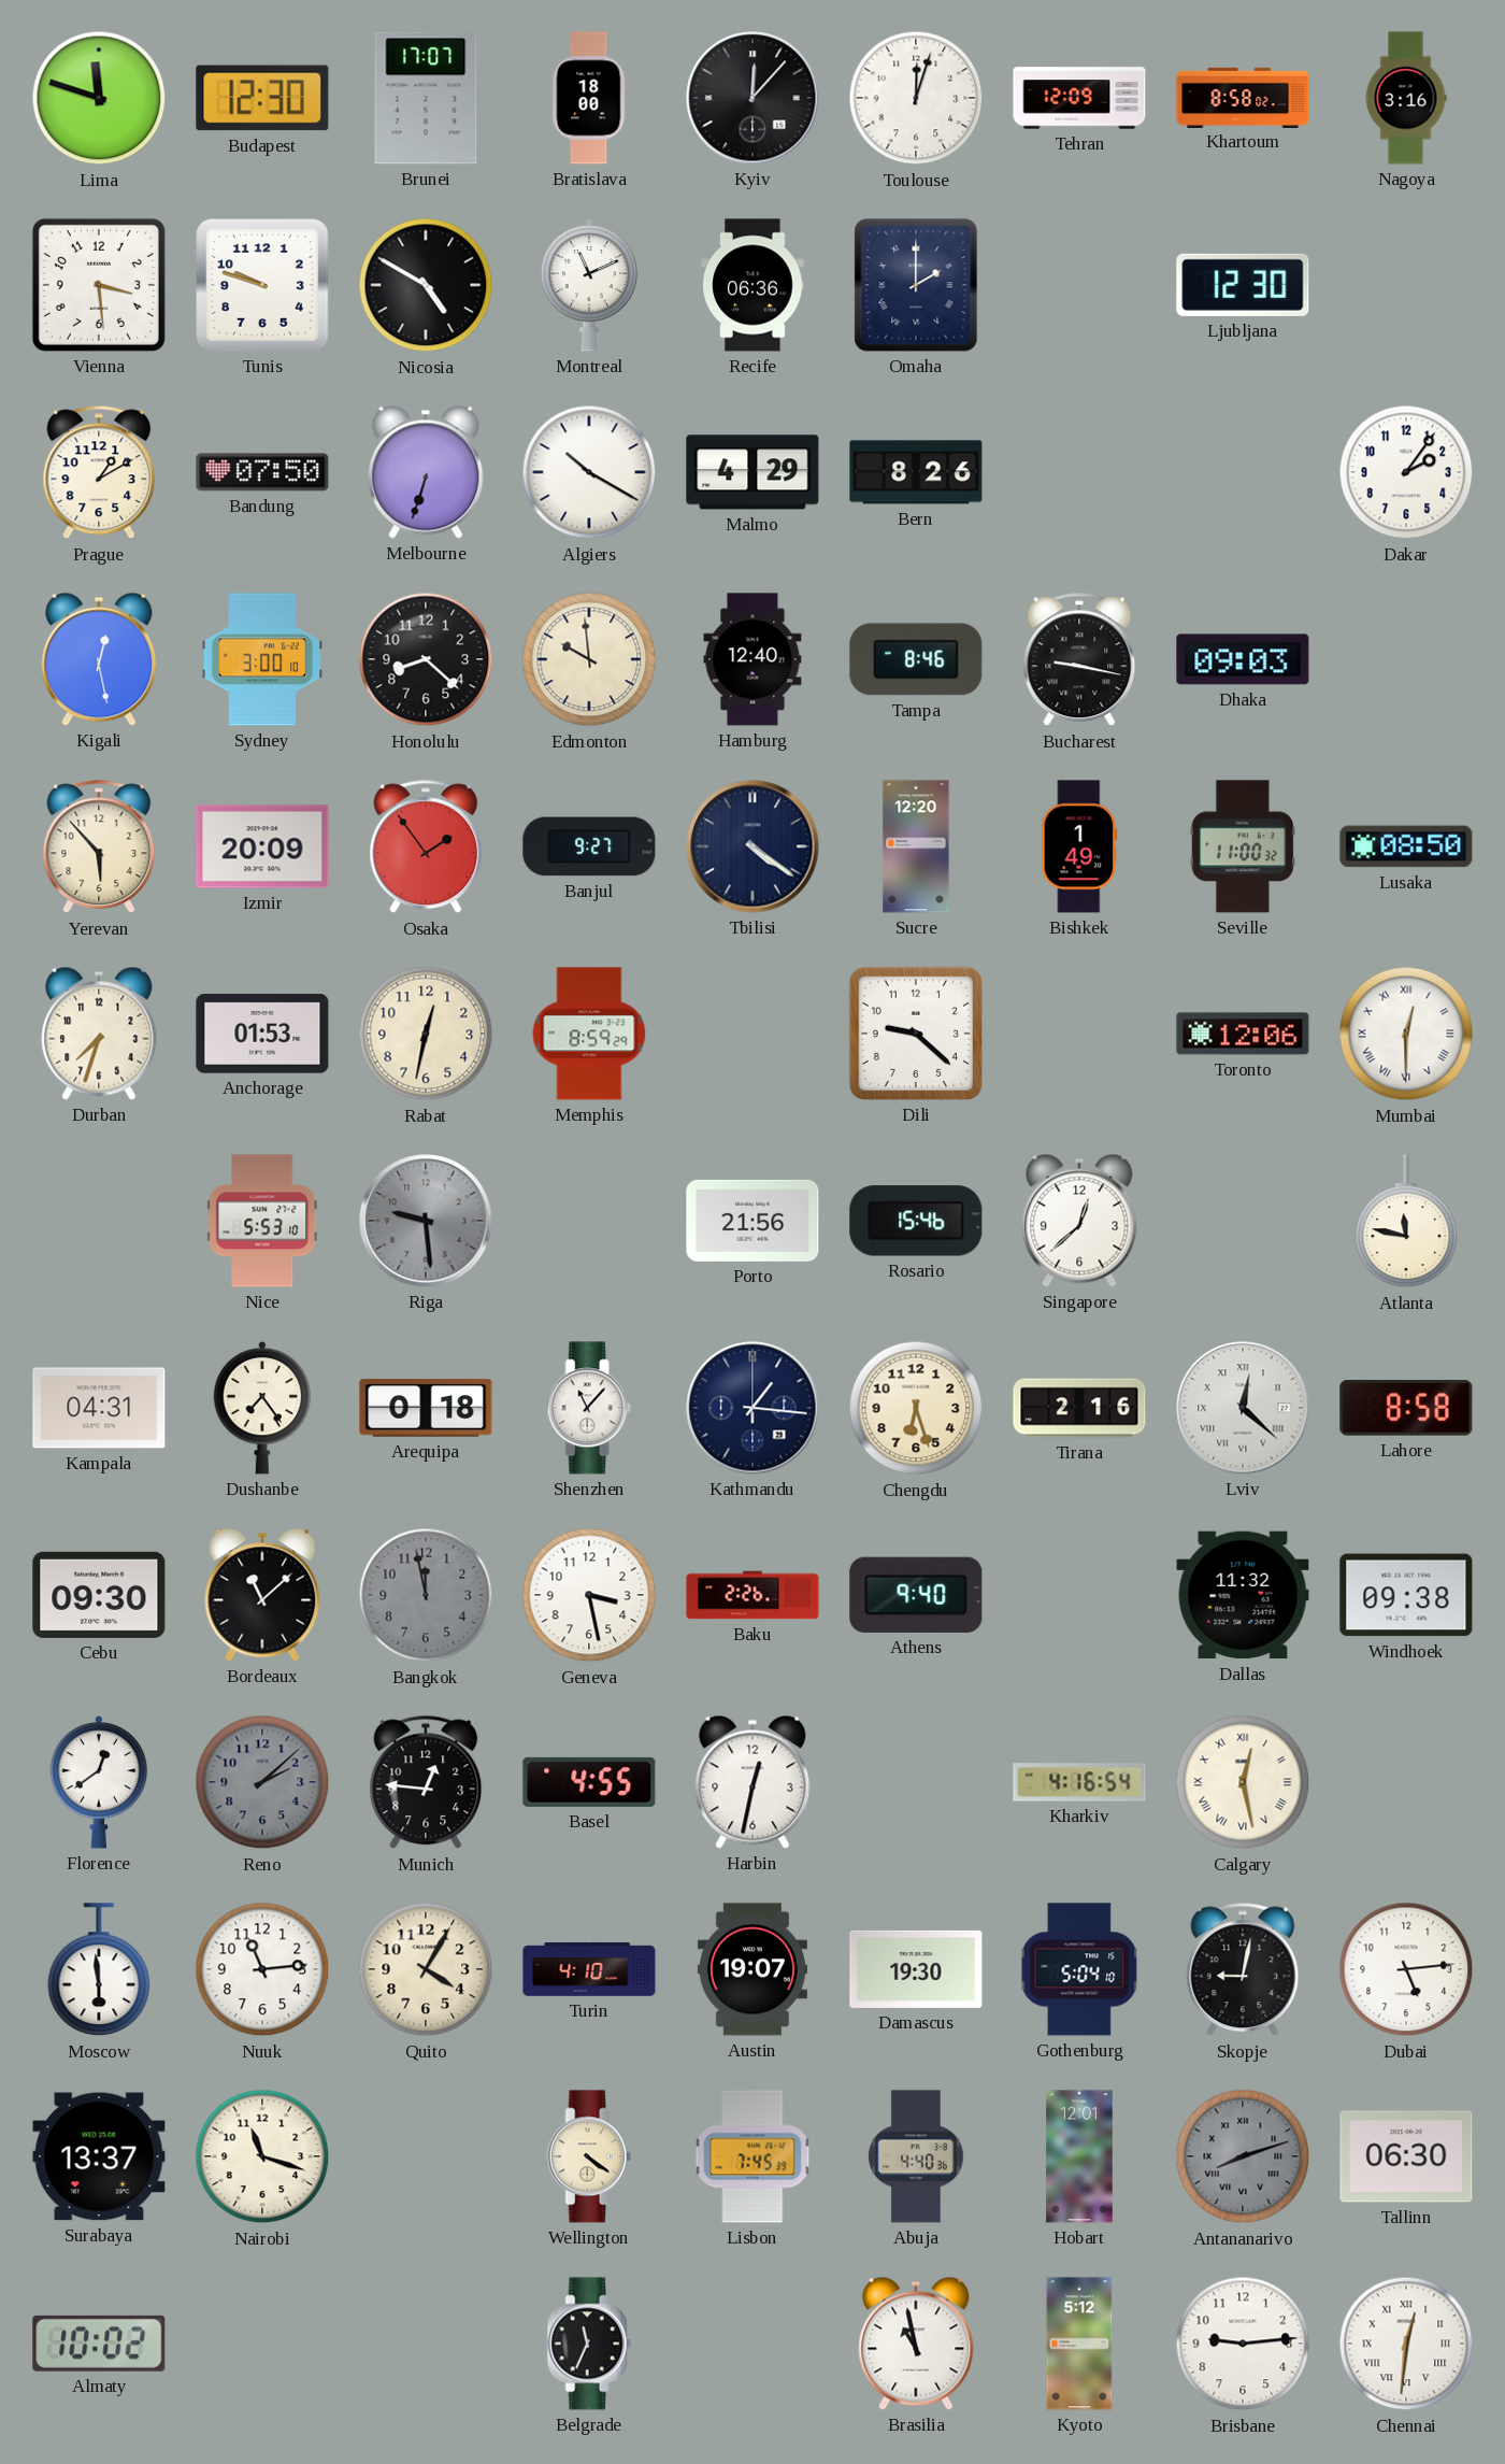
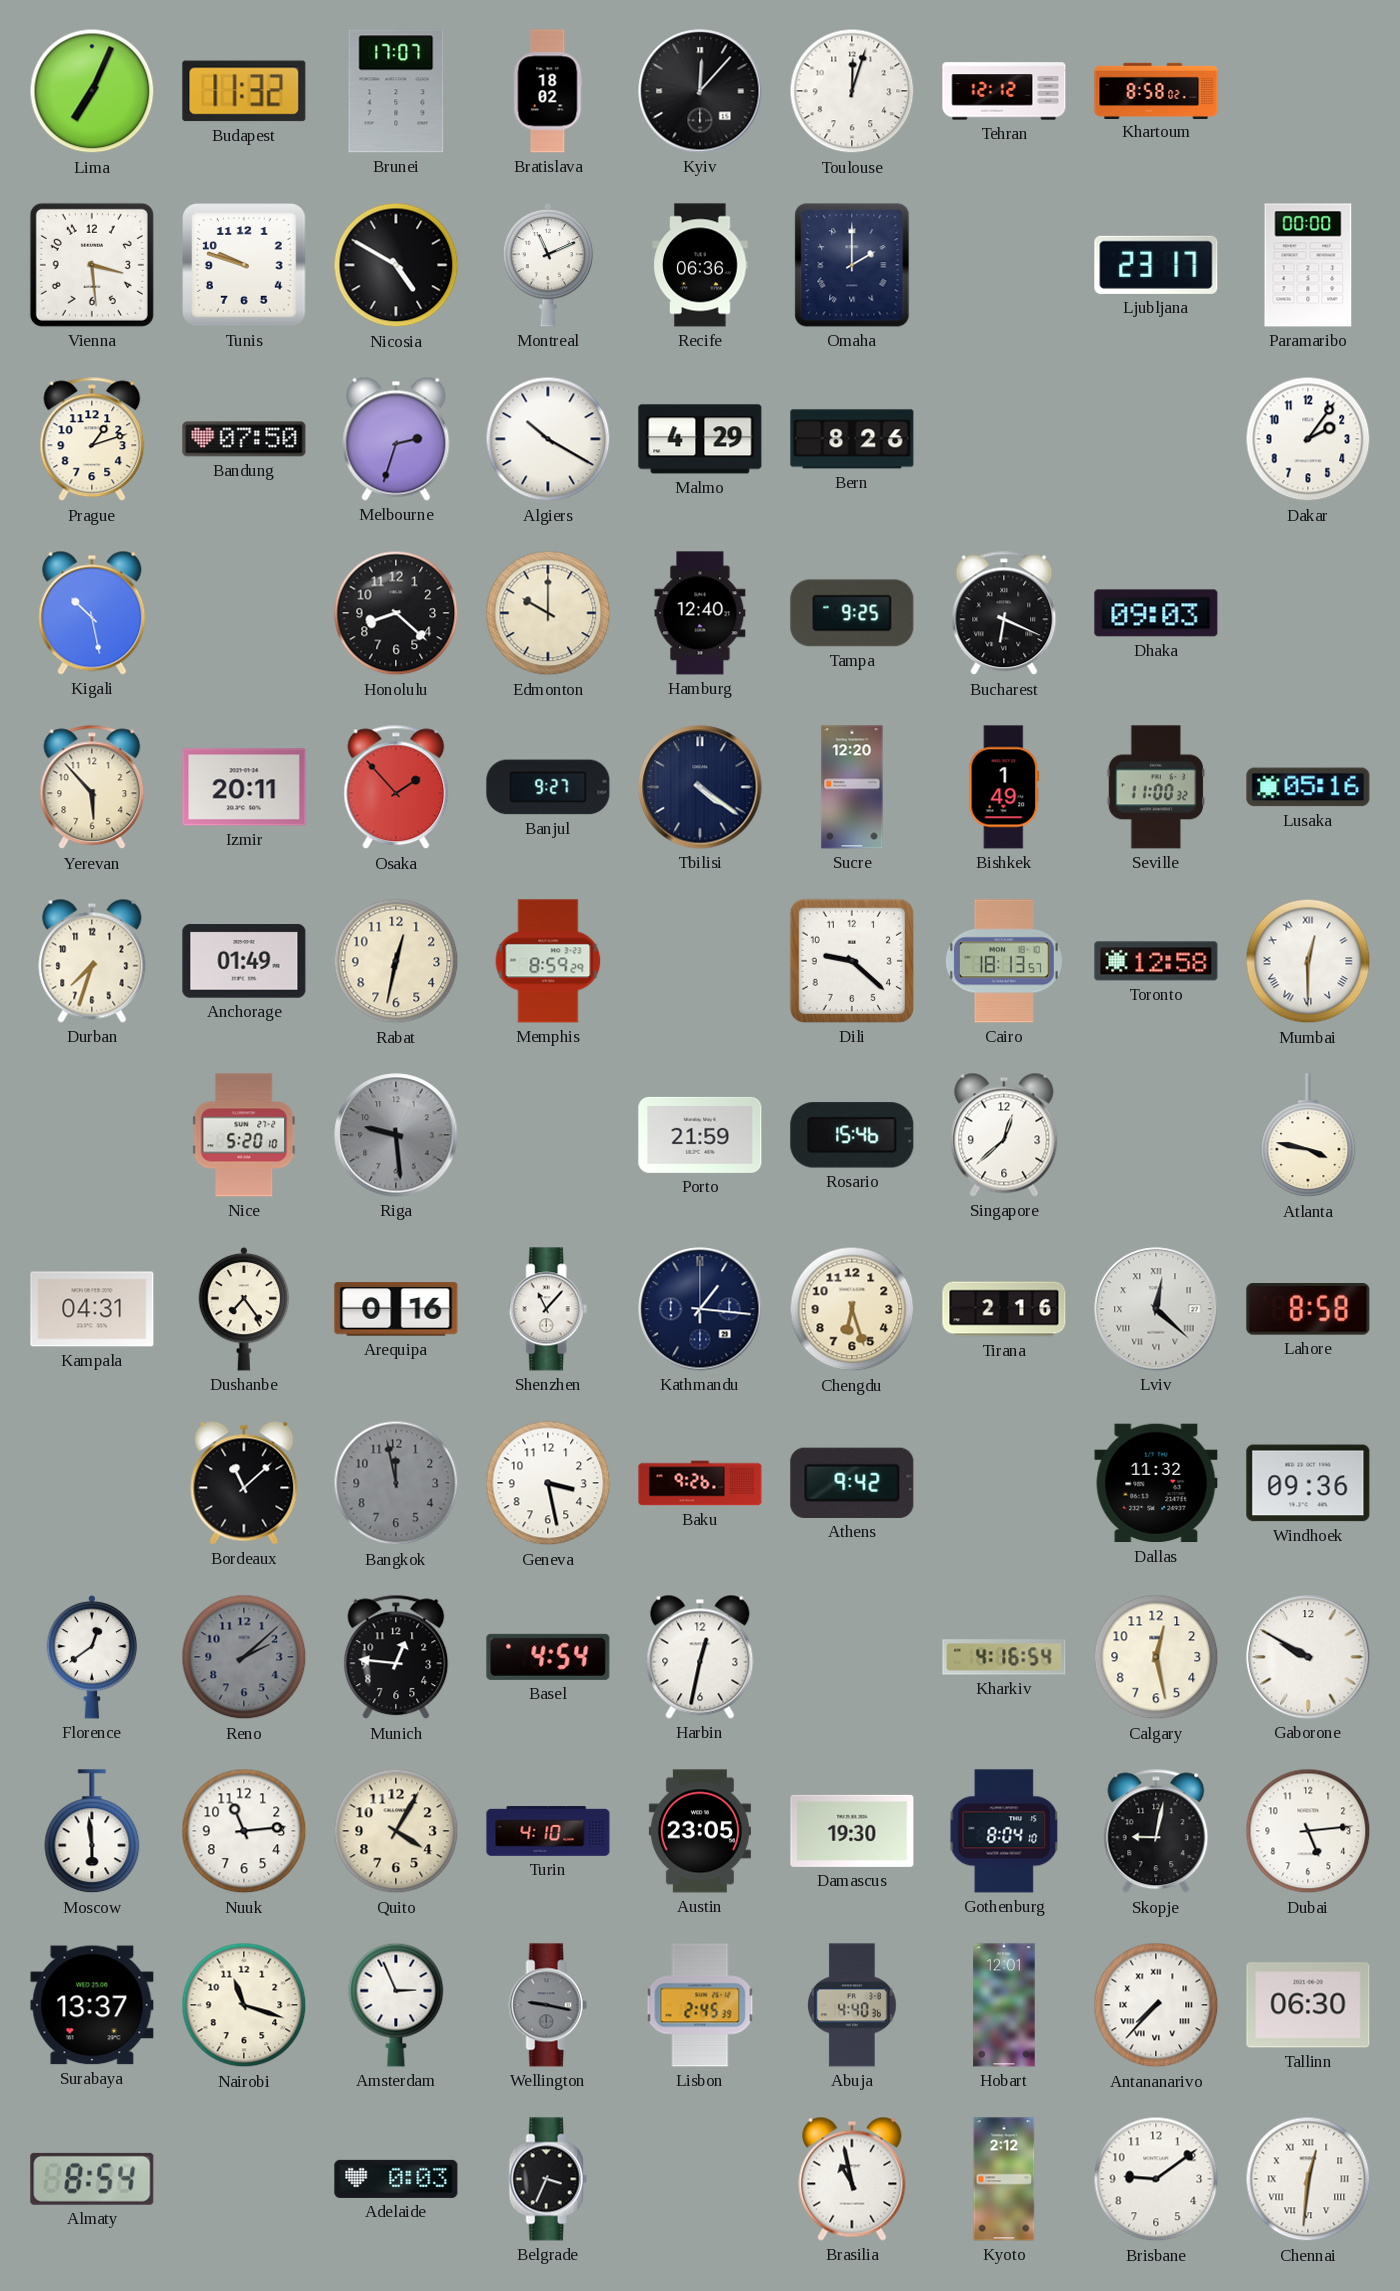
Lima: 11:48 -> 7:04 (92, 91)
Budapest: 12:30 -> 11:32 (244, 91)
Bratislava: 18:00 -> 18:02 (548, 91)
Tehran: 12:09 -> 12:12 (1004, 91)
Nagoya: 3:16 -> none (1406, 98)
Ljubljana: 12:30 -> 23:17 (1156, 265)
Paramaribo: none -> 00:00 (1308, 265)
Prague: 1:10 -> 1:12 (92, 439)
Melbourne: 6:33 -> 2:33 (396, 439)
Kigali: 12:28 -> 10:28 (92, 613)
Sydney: 3:00 -> none (262, 659)
Edmonton: 9:59 -> 10:00 (548, 613)
Tampa: 8:46 -> 9:25 (852, 613)
Bucharest: 9:17 -> 6:19 (1004, 613)
Izmir: 20:09 -> 20:11 (244, 787)
Osaka: 1:54 -> 1:53 (396, 787)
Lusaka: 08:50 -> 05:16 (1308, 787)
Anchorage: 01:53 -> 01:49 (244, 961)
Cairo: none -> 18:13 (1004, 961)
Toronto: 12:06 -> 12:58 (1156, 961)
Nice: 5:53 -> 5:20 (244, 1135)
Porto: 21:56 -> 21:59 (700, 1135)
Atlanta: 11:47 -> 3:47 (1308, 1136)
Arequipa: 0:18 -> 0:16 (396, 1309)
Cebu: 09:30 -> none (99, 1595)
Baku: 2:26 -> 9:26 (700, 1483)
Athens: 9:40 -> 9:42 (852, 1483)
Windhoek: 09:38 -> 09:36 (1308, 1483)
Basel: 4:55 -> 4:54 (548, 1657)
Calgary numerals: Roman -> Arabic (1156, 1657)
Gaborone: none -> 9:50 (1308, 1657)
Austin: 19:07 -> 23:05 (700, 1831)
Gothenburg: 5:04 -> 8:04 (1004, 1831)
Amsterdam: none -> 2:56 (396, 2005)
Wellington: 4:21 -> 9:17 (548, 2005)
Wellington dial: cream -> grey (548, 2005)
Lisbon: 7:45 -> 2:45 (700, 2005)
Antananarivo: 8:12 -> 7:37 (1156, 2005)
Antananarivo dial: grey -> white (1156, 2005)
Almaty: 10:02 -> 8:54 (92, 2179)
Adelaide: none -> 0:03 (396, 2179)
Belgrade: 11:34 -> 3:34 (548, 2179)
Kyoto: 5:12 -> 2:12 (1004, 2179)
Brisbane: 9:14 -> 9:09 (1156, 2179)
